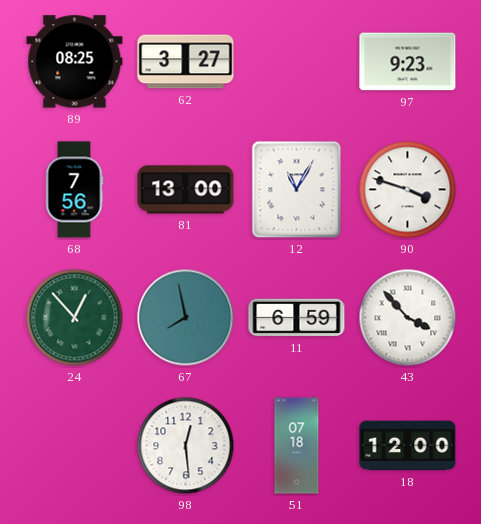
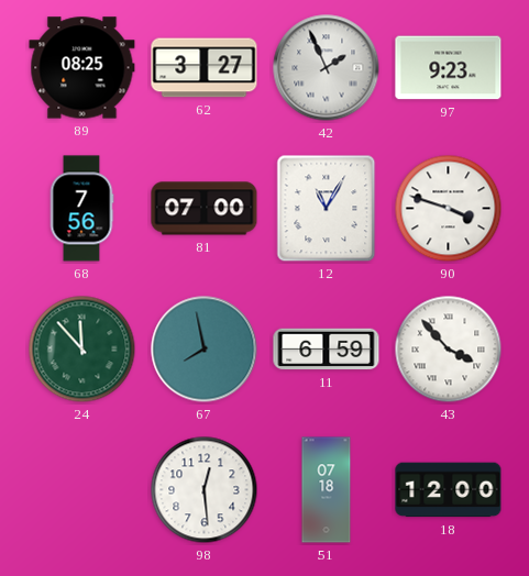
42: none -> 1:56 (327, 68)
81: 13:00 -> 07:00 (205, 209)
24: 12:53 -> 11:53 (82, 350)
